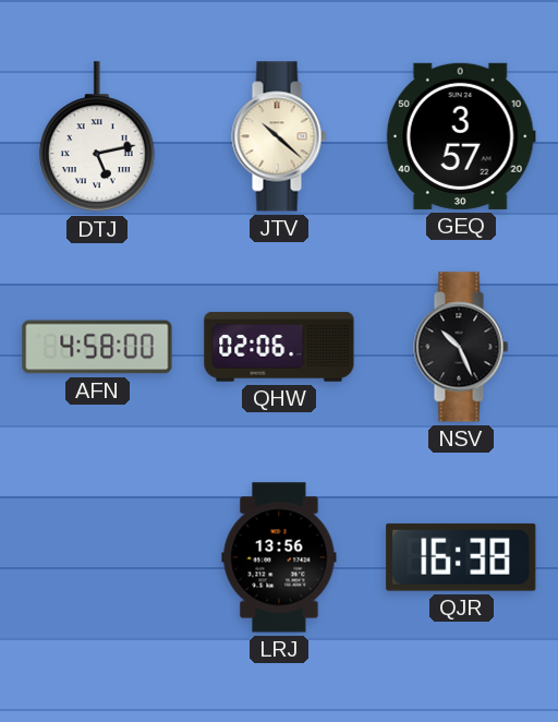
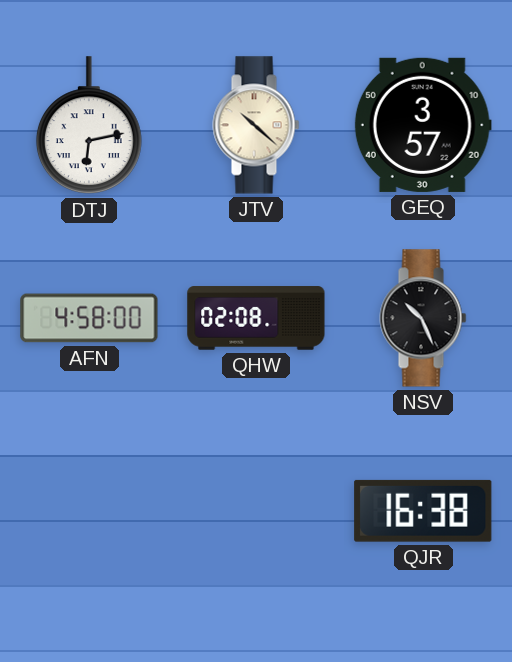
DTJ: 5:13 -> 6:13 (89, 126)
QHW: 02:06 -> 02:08 (256, 318)
LRJ: 13:56 -> none (279, 557)
